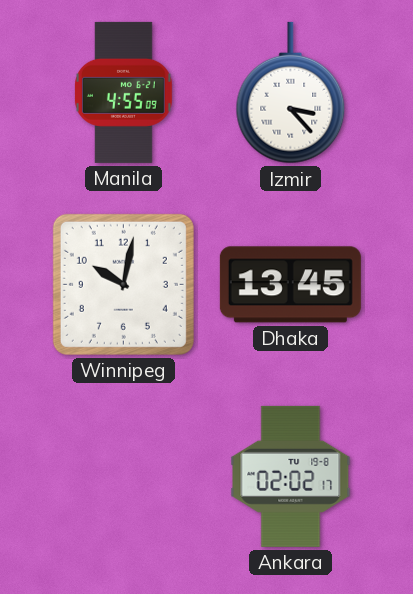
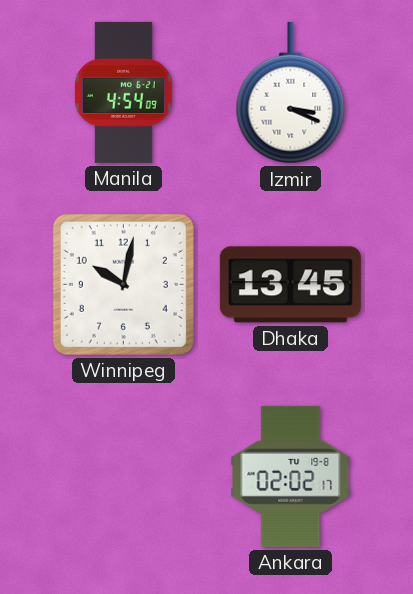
Manila: 4:55 -> 4:54 (123, 92)
Izmir: 3:23 -> 3:19 (291, 93)
